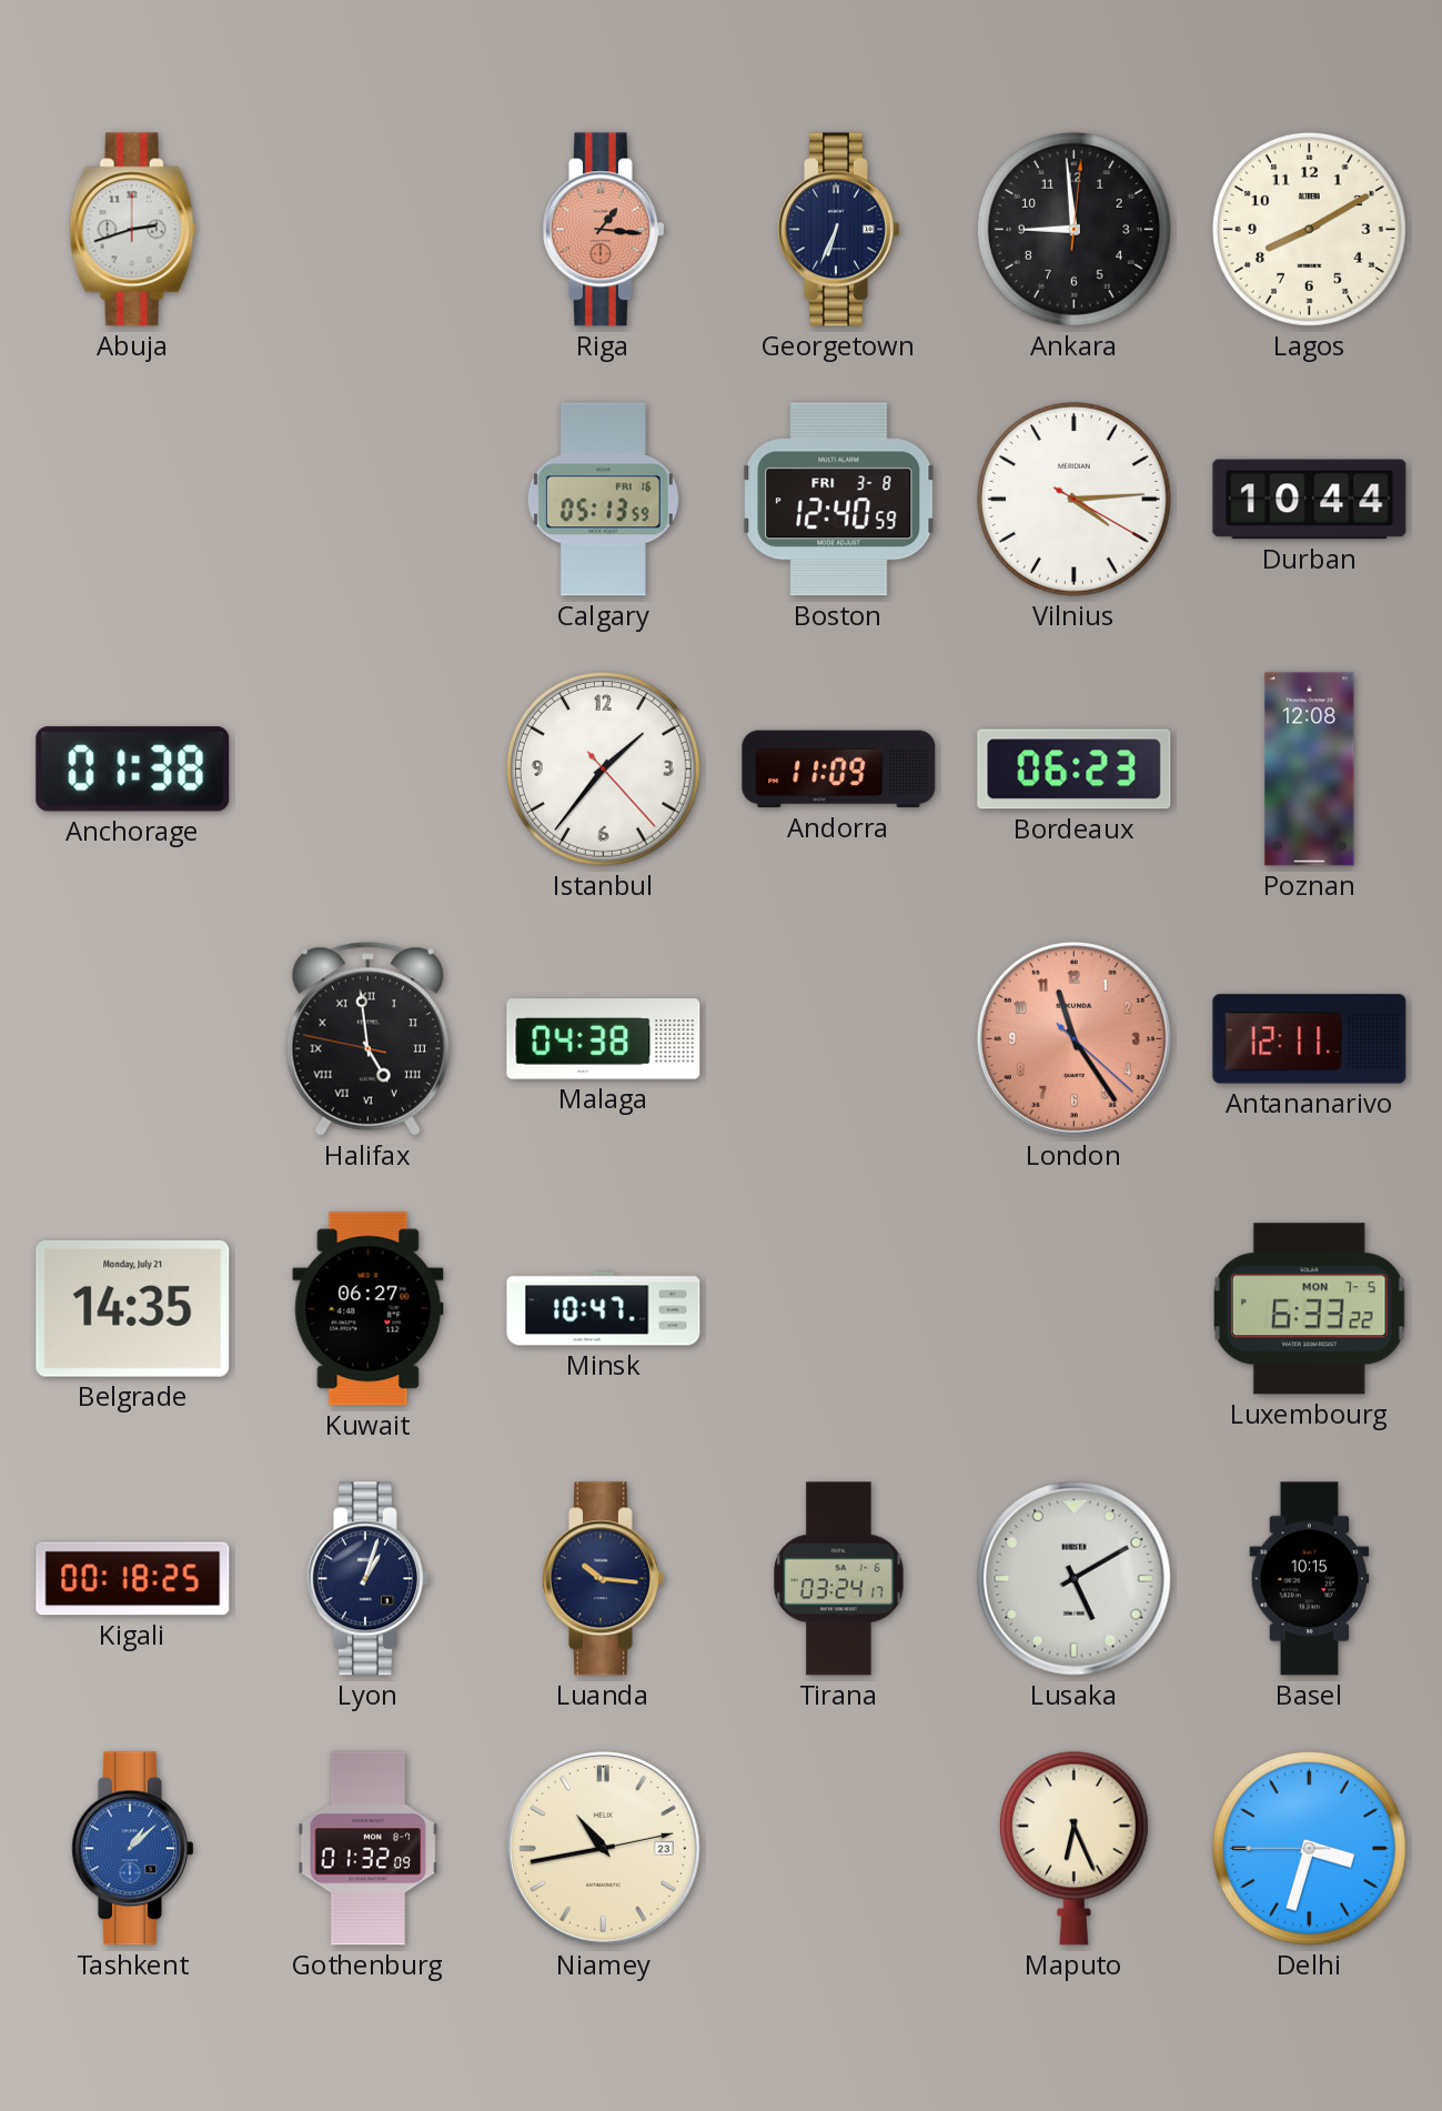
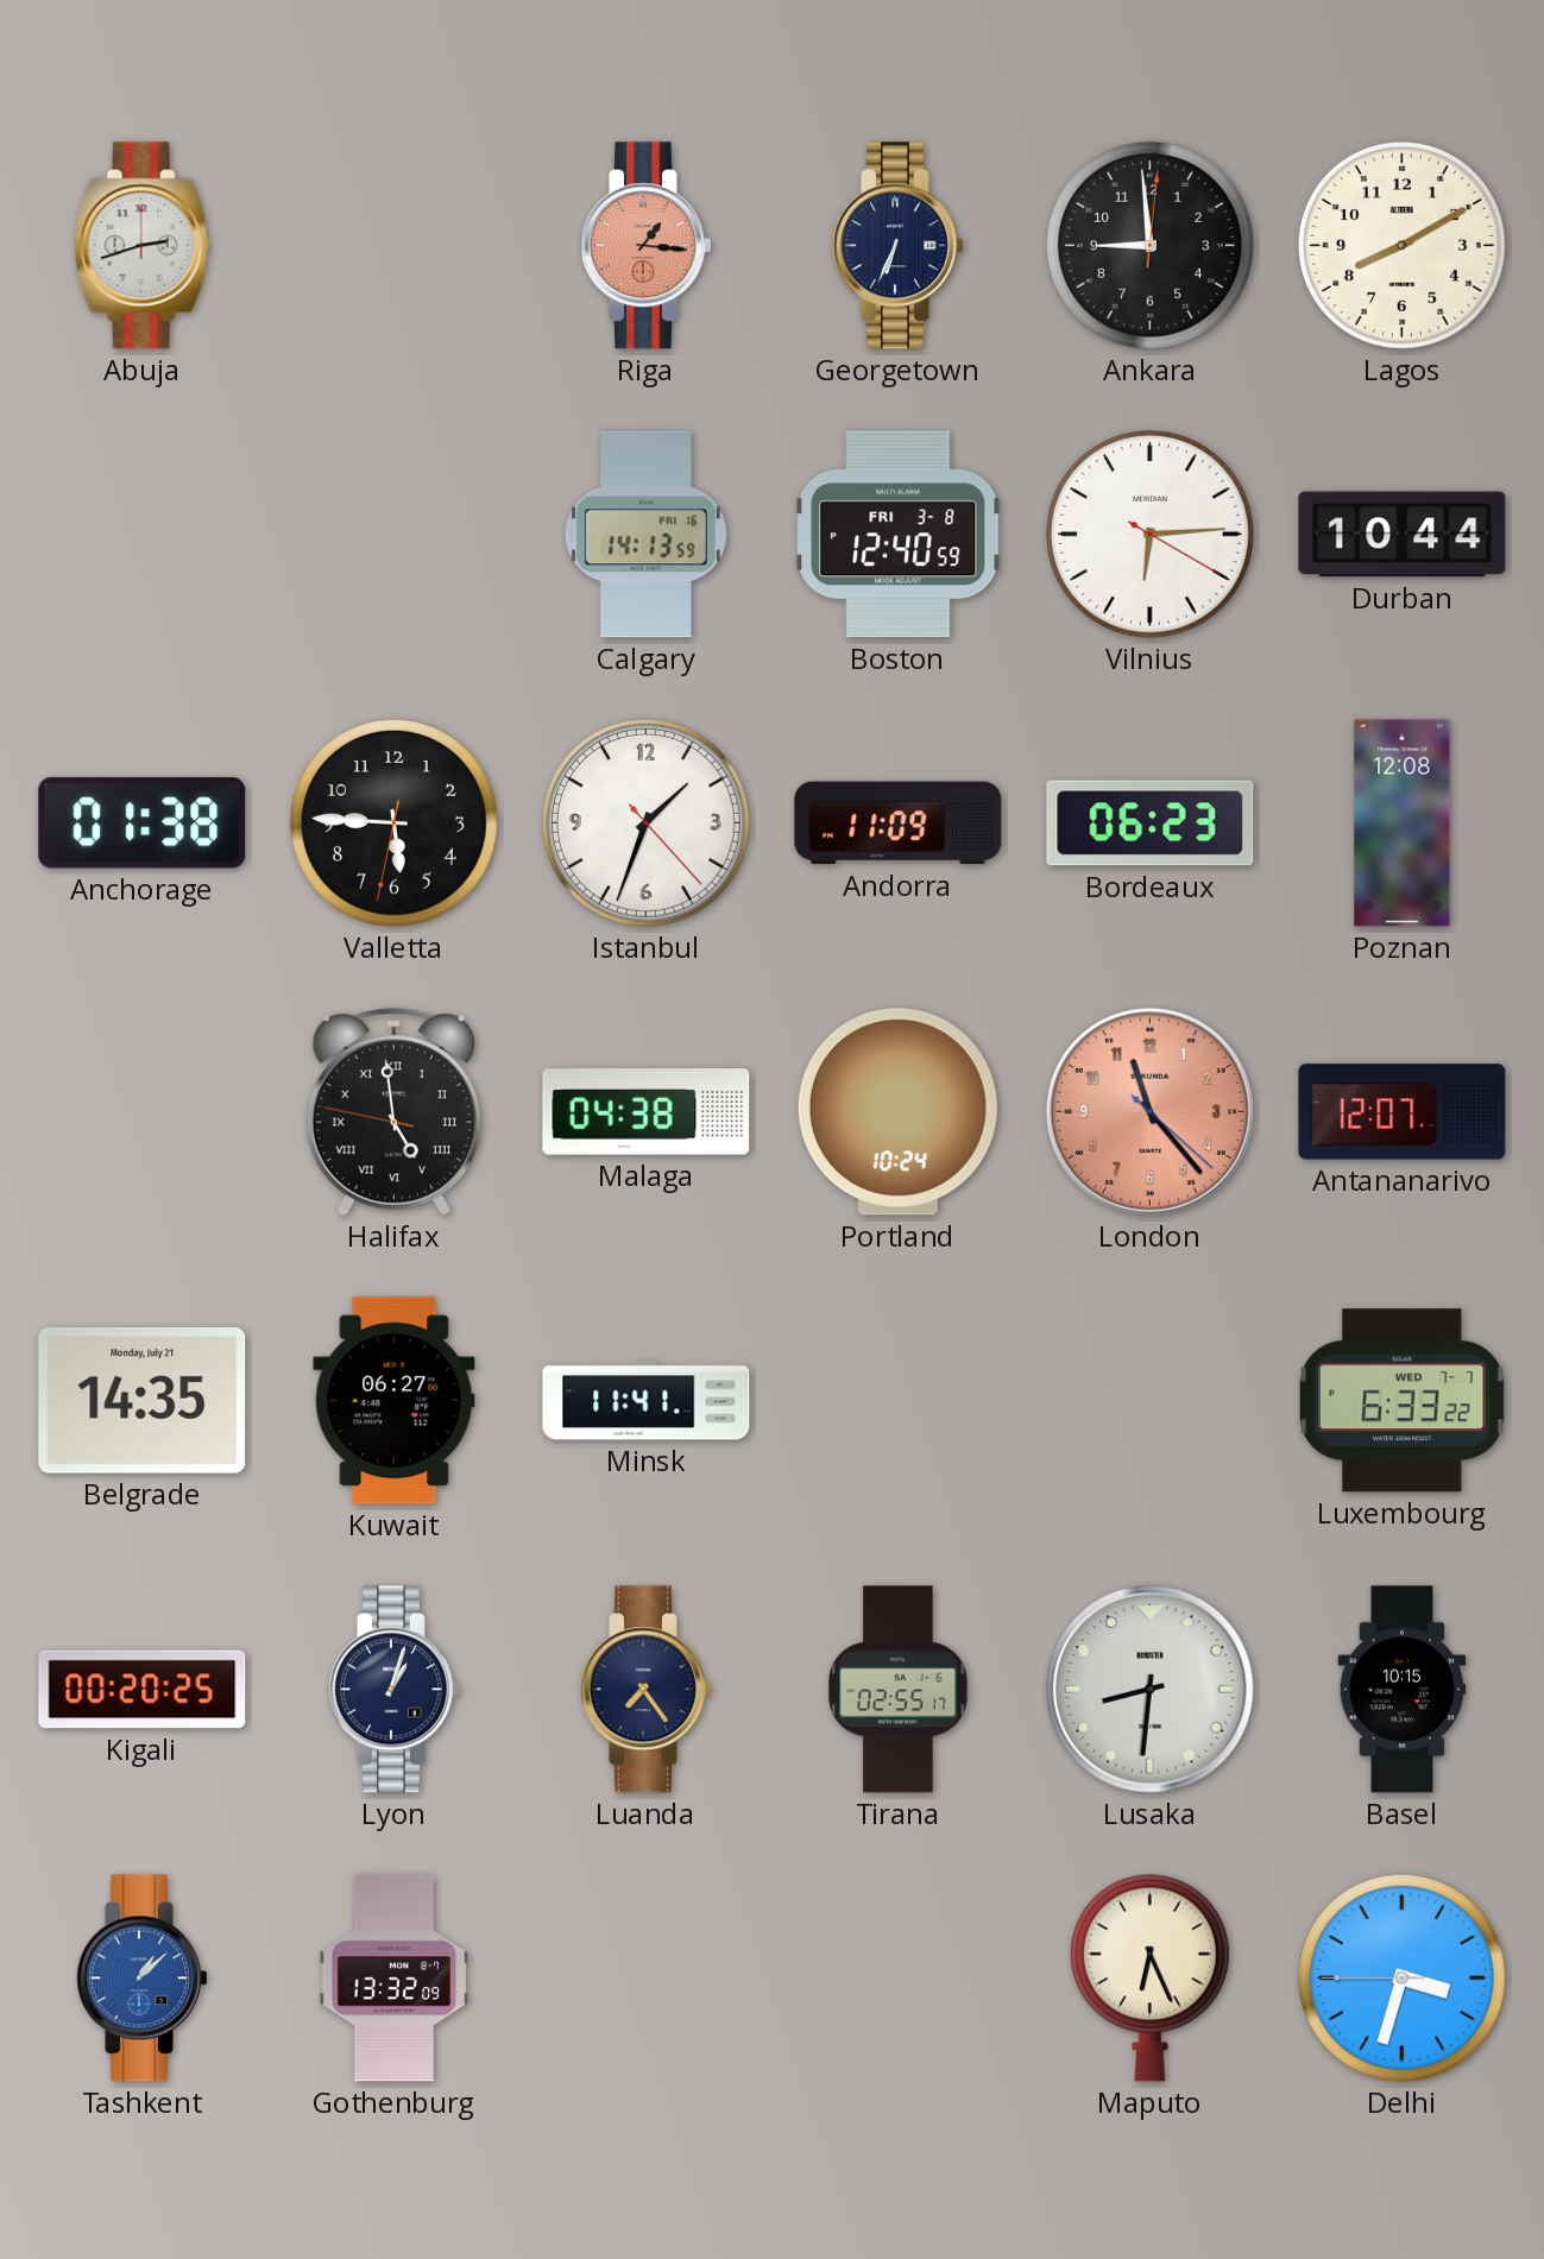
Calgary: 05:13 -> 14:13 (645, 535)
Vilnius: 4:14 -> 6:14 (1149, 534)
Valletta: none -> 5:45 (393, 822)
Istanbul: 1:36 -> 1:33 (645, 822)
Portland: none -> 10:24 (897, 1112)
London: 11:24 -> 11:23 (1149, 1111)
Antananarivo: 12:11 -> 12:07 (1403, 1112)
Minsk: 10:47 -> 11:41 (647, 1401)
Luxembourg date: MON 7-5 -> WED 7-7 (1403, 1401)
Kigali: 00:18 -> 00:20 (143, 1690)
Luanda: 10:16 -> 7:24 (645, 1690)
Tirana: 03:24 -> 02:55 (899, 1690)
Lusaka: 5:10 -> 8:31 (1149, 1689)
Gothenburg: 01:32 -> 13:32 (395, 1979)
Niamey: 10:43 -> none (603, 1848)
